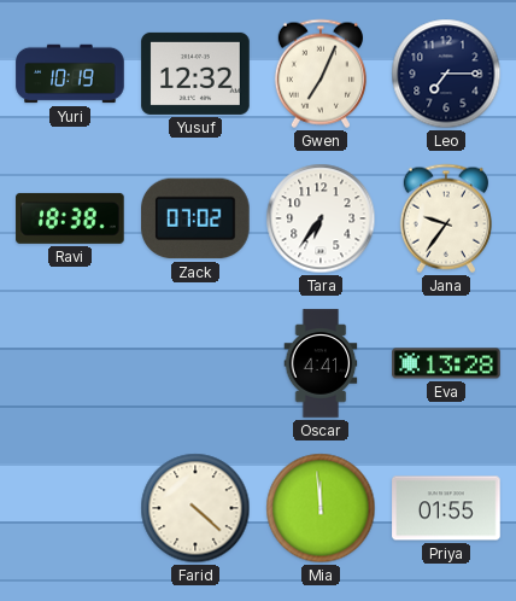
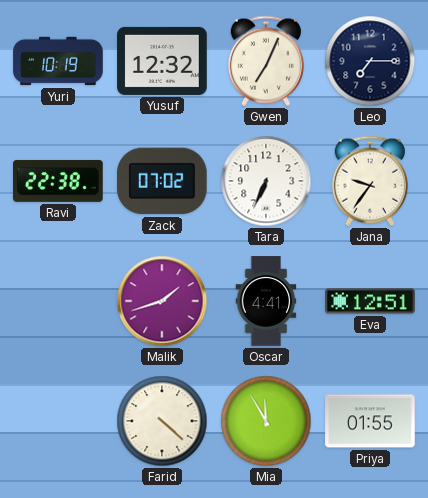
Ravi: 18:38 -> 22:38 (58, 181)
Tara: 6:36 -> 6:34 (266, 181)
Malik: none -> 1:42 (162, 301)
Eva: 13:28 -> 12:51 (370, 301)
Mia: 11:59 -> 11:55 (266, 421)
